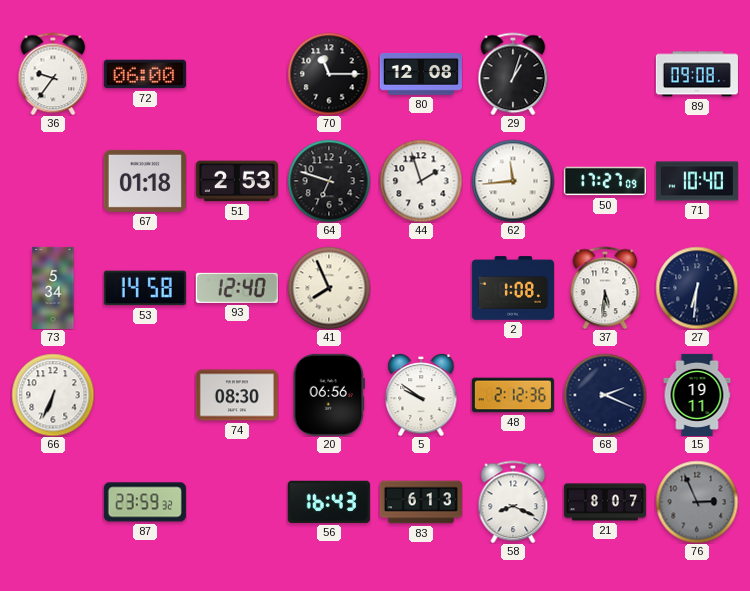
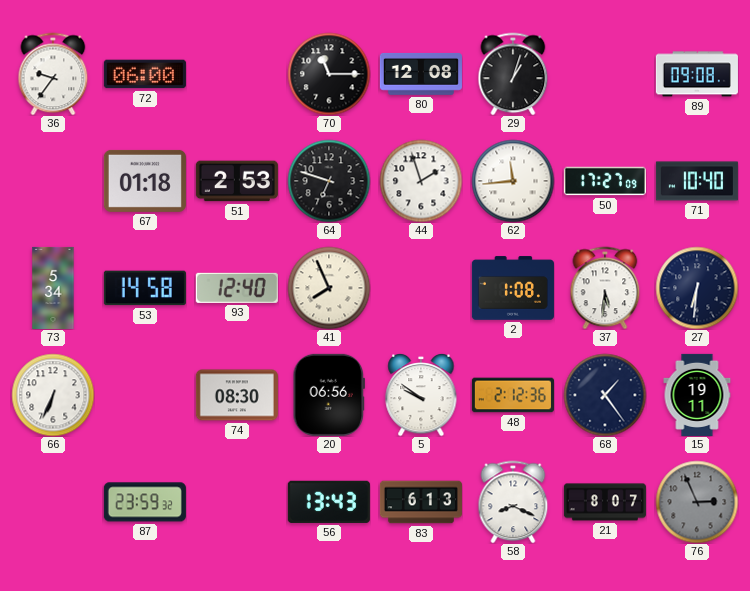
68: 2:19 -> 1:24 (605, 395)
56: 16:43 -> 13:43 (329, 502)
